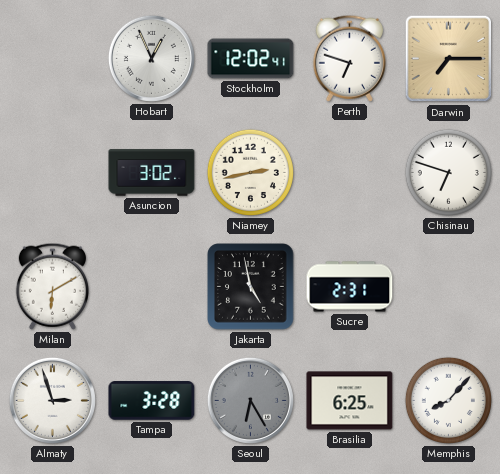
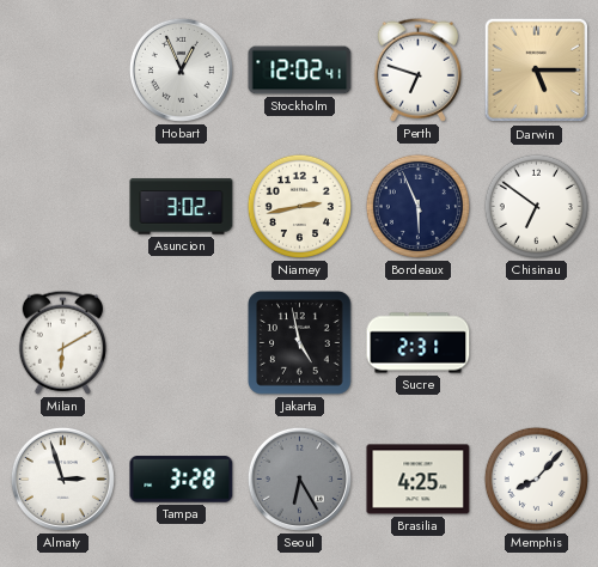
Darwin: 7:15 -> 5:15 (537, 71)
Bordeaux: none -> 5:56 (417, 206)
Chisinau: 6:48 -> 6:51 (536, 206)
Brasilia: 6:25 -> 4:25 (419, 480)
